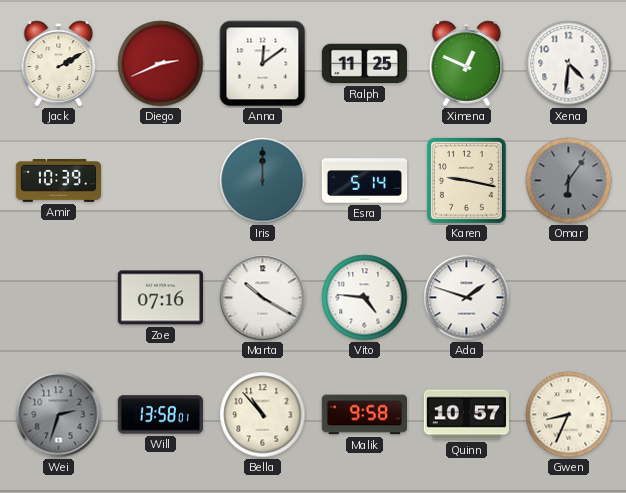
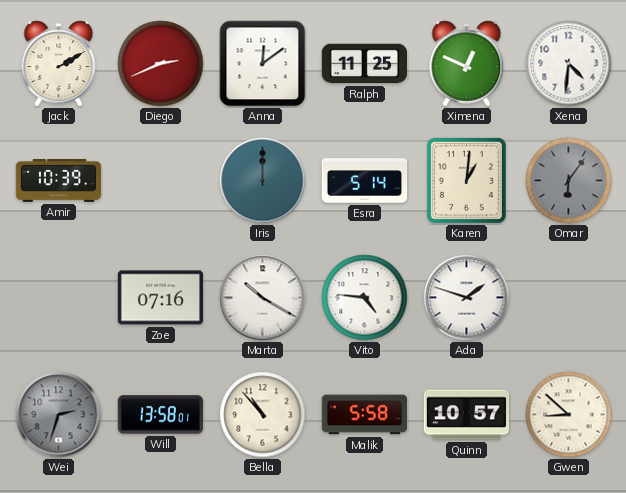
Karen: 9:17 -> 1:01 (466, 180)
Malik: 9:58 -> 5:58 (364, 415)
Gwen: 8:34 -> 8:52 (569, 415)
